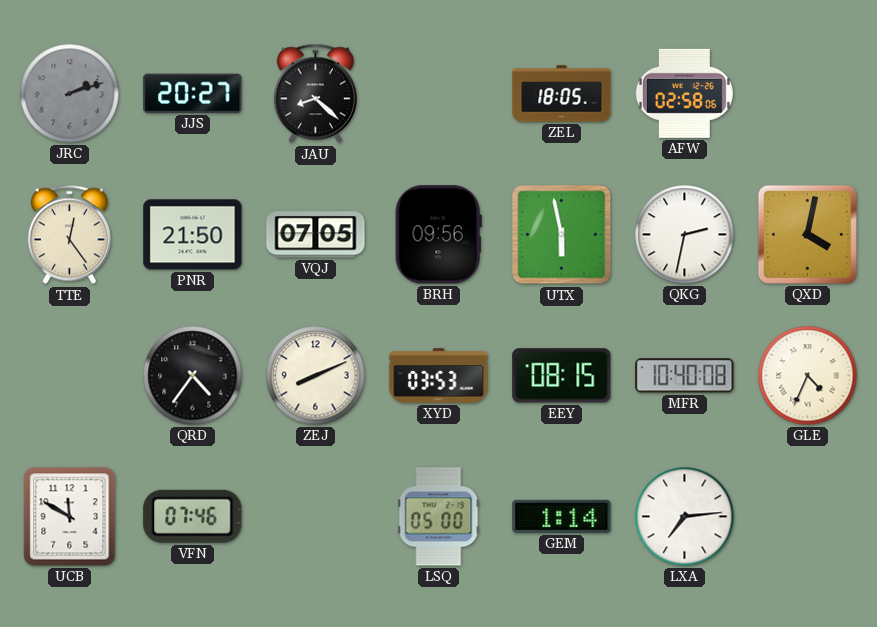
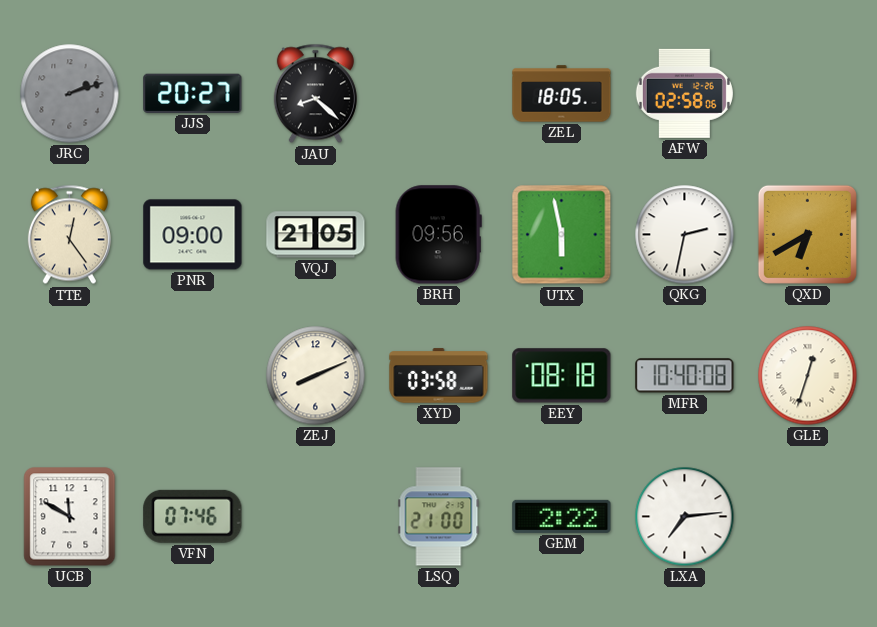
PNR: 21:50 -> 09:00 (193, 235)
VQJ: 07:05 -> 21:05 (316, 235)
QXD: 4:02 -> 6:40 (807, 234)
QRD: 4:36 -> none (193, 376)
XYD: 03:53 -> 03:58 (439, 376)
EEY: 08:15 -> 08:18 (562, 376)
GLE: 4:34 -> 12:33 (808, 376)
LSQ: 05:00 -> 21:00 (439, 517)
GEM: 1:14 -> 2:22 (562, 516)
